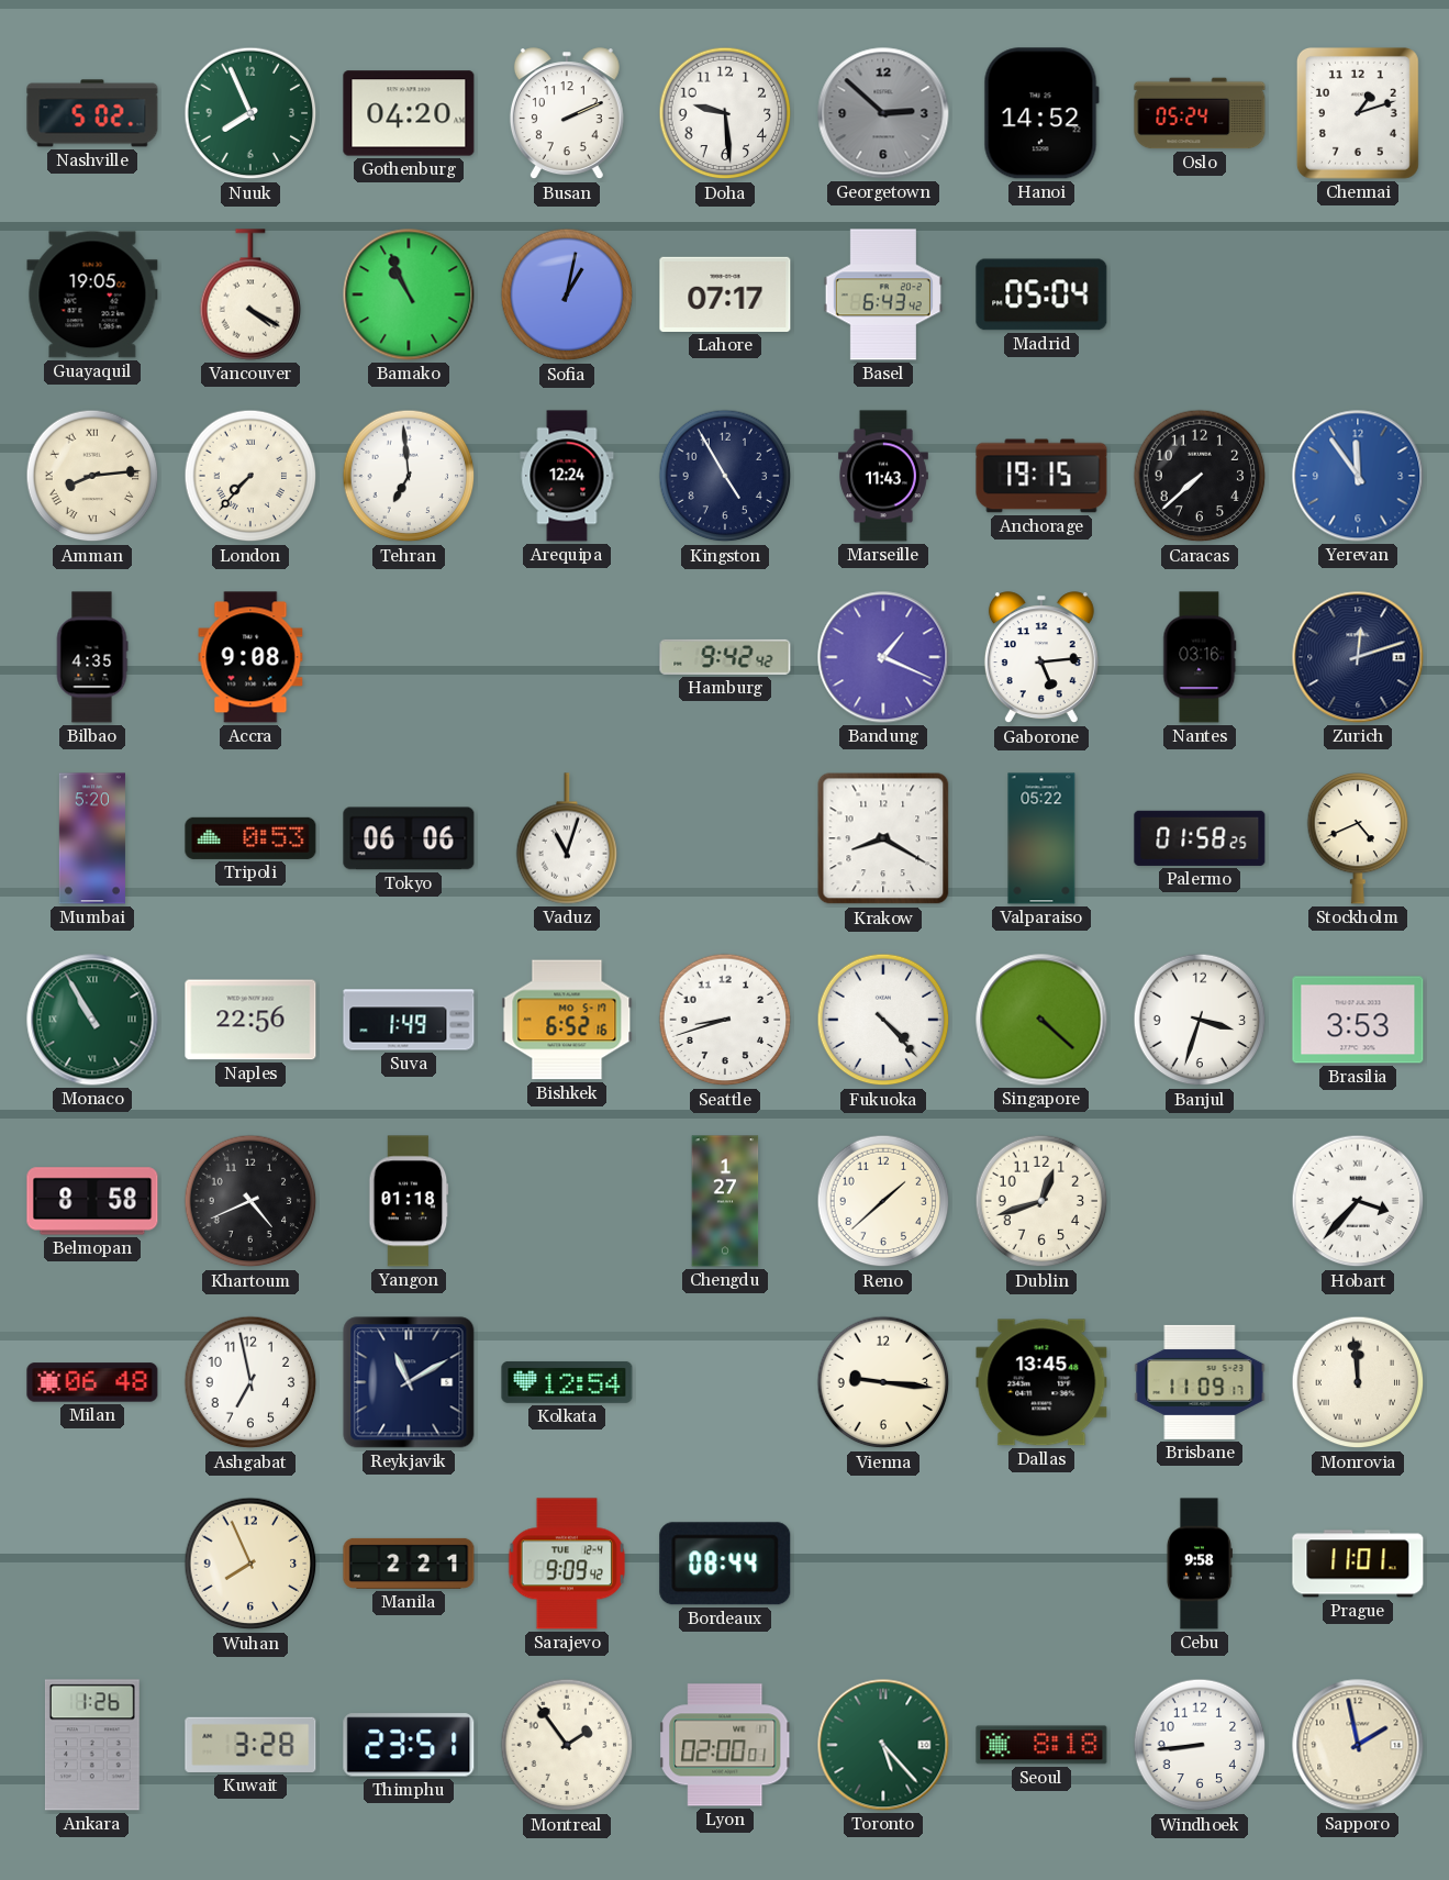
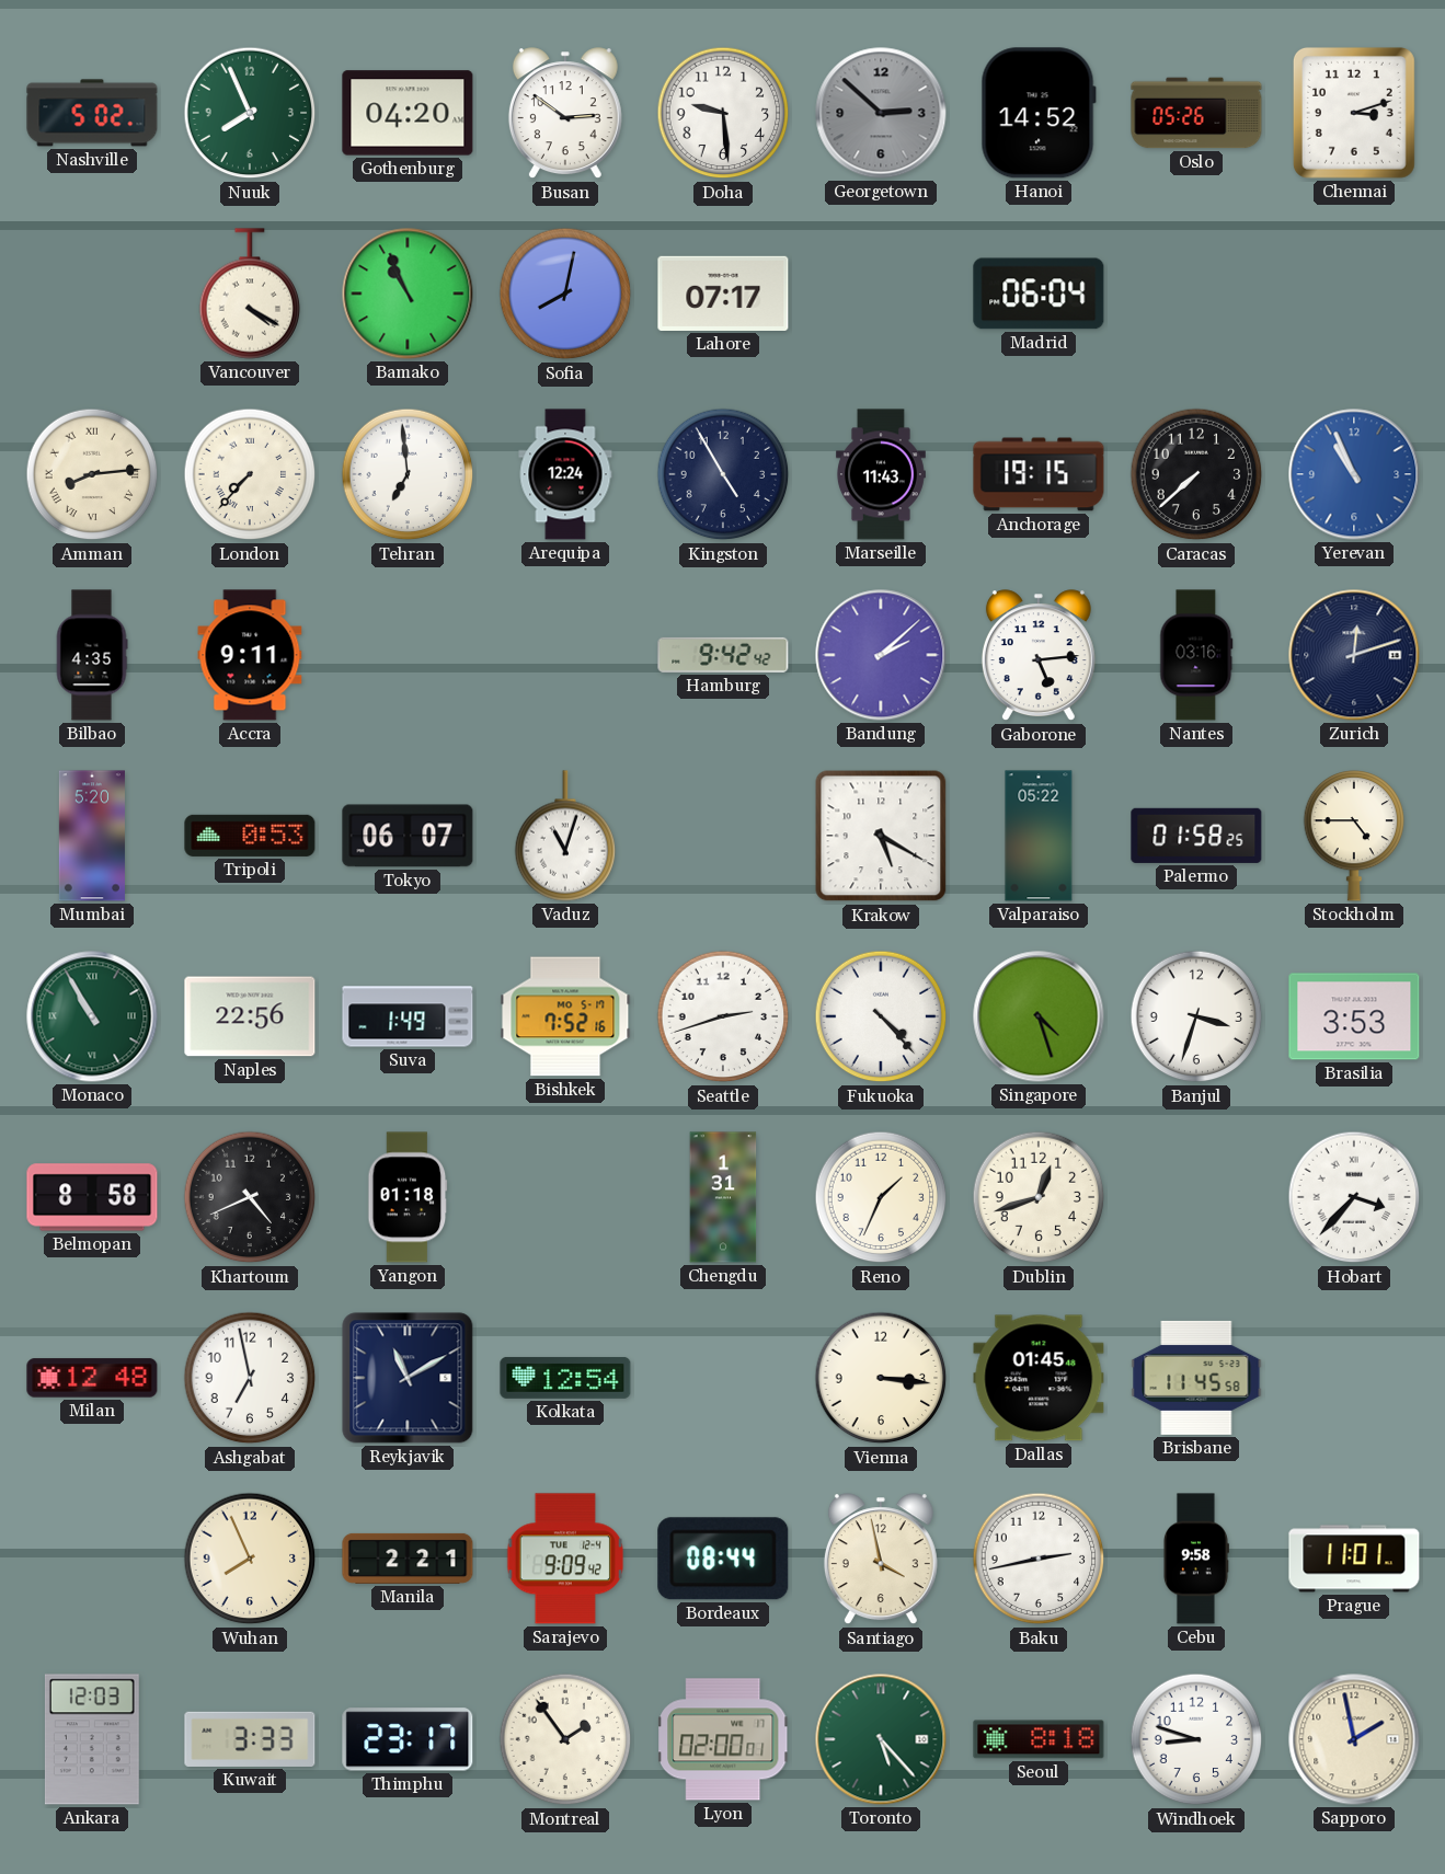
Busan: 2:11 -> 2:51 (565, 114)
Oslo: 05:24 -> 05:26 (1196, 113)
Chennai: 1:12 -> 3:12 (1354, 113)
Guayaquil: 19:05 -> none (92, 294)
Sofia: 1:02 -> 8:02 (565, 294)
Basel: 6:43 -> none (883, 294)
Madrid: 05:04 -> 06:04 (1039, 294)
Yerevan: 11:54 -> 10:56 (1354, 474)
Accra: 9:08 -> 9:11 (250, 655)
Bandung: 1:19 -> 2:08 (881, 655)
Tokyo: 06:06 -> 06:07 (408, 836)
Krakow: 8:20 -> 5:20 (881, 836)
Stockholm: 4:41 -> 4:45 (1354, 837)
Bishkek: 6:52 -> 7:52 (565, 1016)
Seattle: 8:42 -> 2:42 (723, 1016)
Singapore: 4:22 -> 4:27 (1039, 1016)
Chengdu: 1:27 -> 1:31 (723, 1197)
Reno: 1:38 -> 1:34 (881, 1197)
Milan: 06:48 -> 12:48 (92, 1378)
Vienna: 9:16 -> 3:16 (881, 1378)
Dallas: 13:45 -> 01:45 (1039, 1378)
Brisbane: 11:09 -> 11:45 (1196, 1378)
Monrovia: 11:59 -> none (1358, 1382)
Santiago: none -> 3:58 (881, 1560)
Baku: none -> 2:43 (1039, 1559)
Ankara: 1:26 -> 12:03 (92, 1739)
Kuwait: 3:28 -> 3:33 (250, 1739)
Thimphu: 23:51 -> 23:17 (408, 1739)
Windhoek: 8:44 -> 8:48 (1196, 1739)
